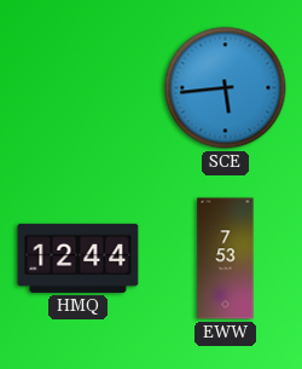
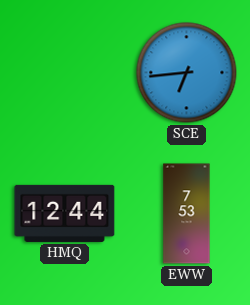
SCE: 5:44 -> 6:44 (187, 73)
